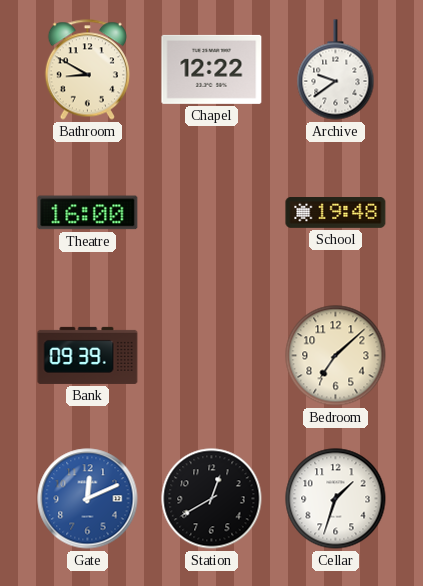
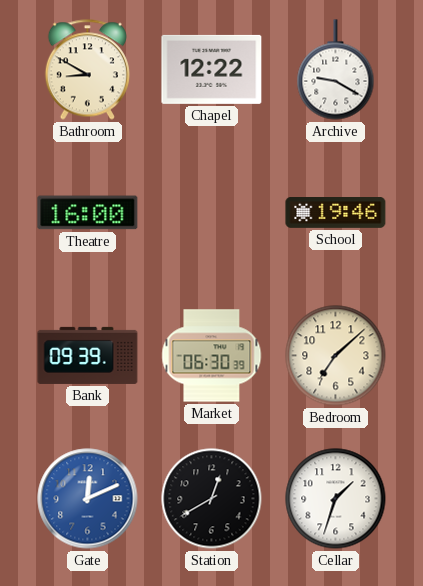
Archive: 9:39 -> 9:20 (336, 70)
School: 19:48 -> 19:46 (336, 213)
Market: none -> 06:30 (212, 356)
